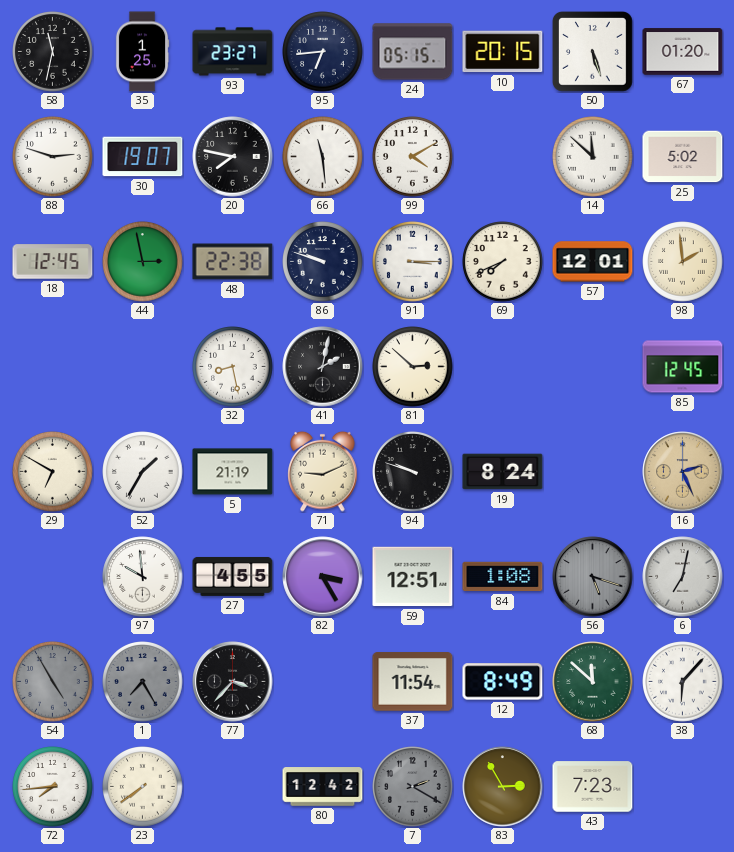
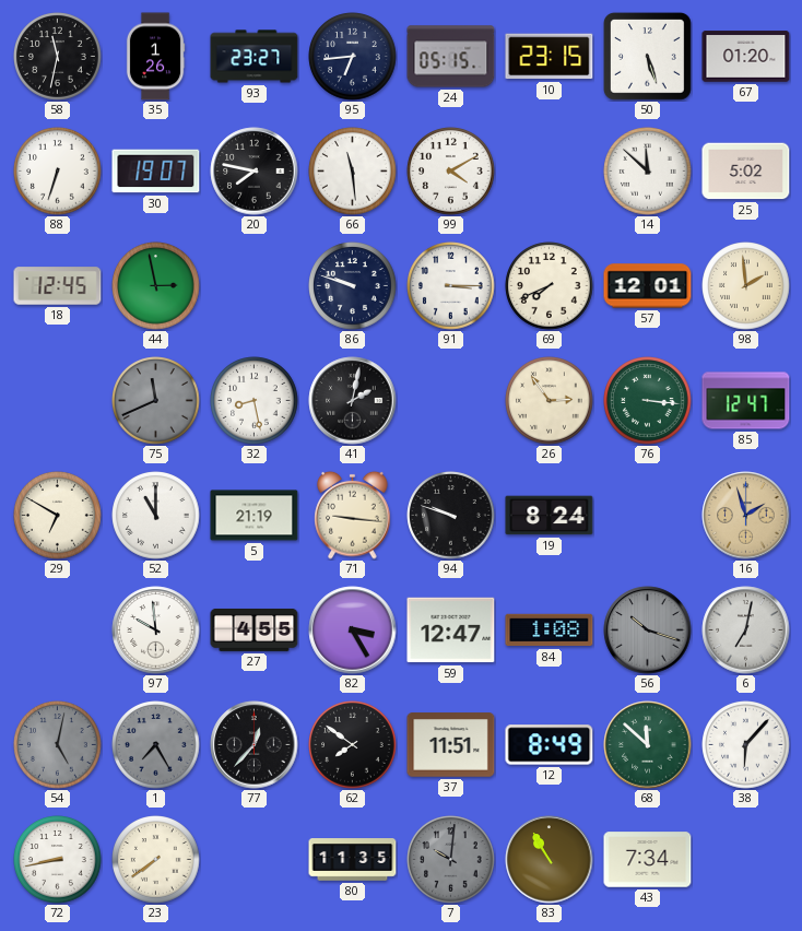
35: 1:25 -> 1:26 (155, 57)
10: 20:15 -> 23:15 (550, 57)
88: 2:48 -> 6:33 (58, 172)
48: 22:38 -> none (233, 262)
75: none -> 11:41 (156, 401)
81: 2:52 -> none (413, 367)
26: none -> 2:54 (550, 401)
76: none -> 3:16 (648, 401)
85: 12:45 -> 12:47 (746, 401)
52: 1:35 -> 11:00 (156, 516)
71: 9:11 -> 9:16 (353, 515)
16: 2:26 -> 1:57 (746, 516)
59: 12:51 -> 12:47 (451, 631)
56: 5:18 -> 10:18 (648, 631)
54: 4:55 -> 5:02 (58, 745)
77: 3:37 -> 12:37 (255, 745)
62: none -> 7:51 (353, 745)
37: 11:54 -> 11:51 (451, 745)
72: 7:44 -> 8:43 (58, 860)
80: 12:42 -> 11:35 (353, 860)
7: 2:20 -> 10:01 (451, 860)
83: 2:55 -> 10:55 (550, 860)
43: 7:23 -> 7:34 (648, 860)
